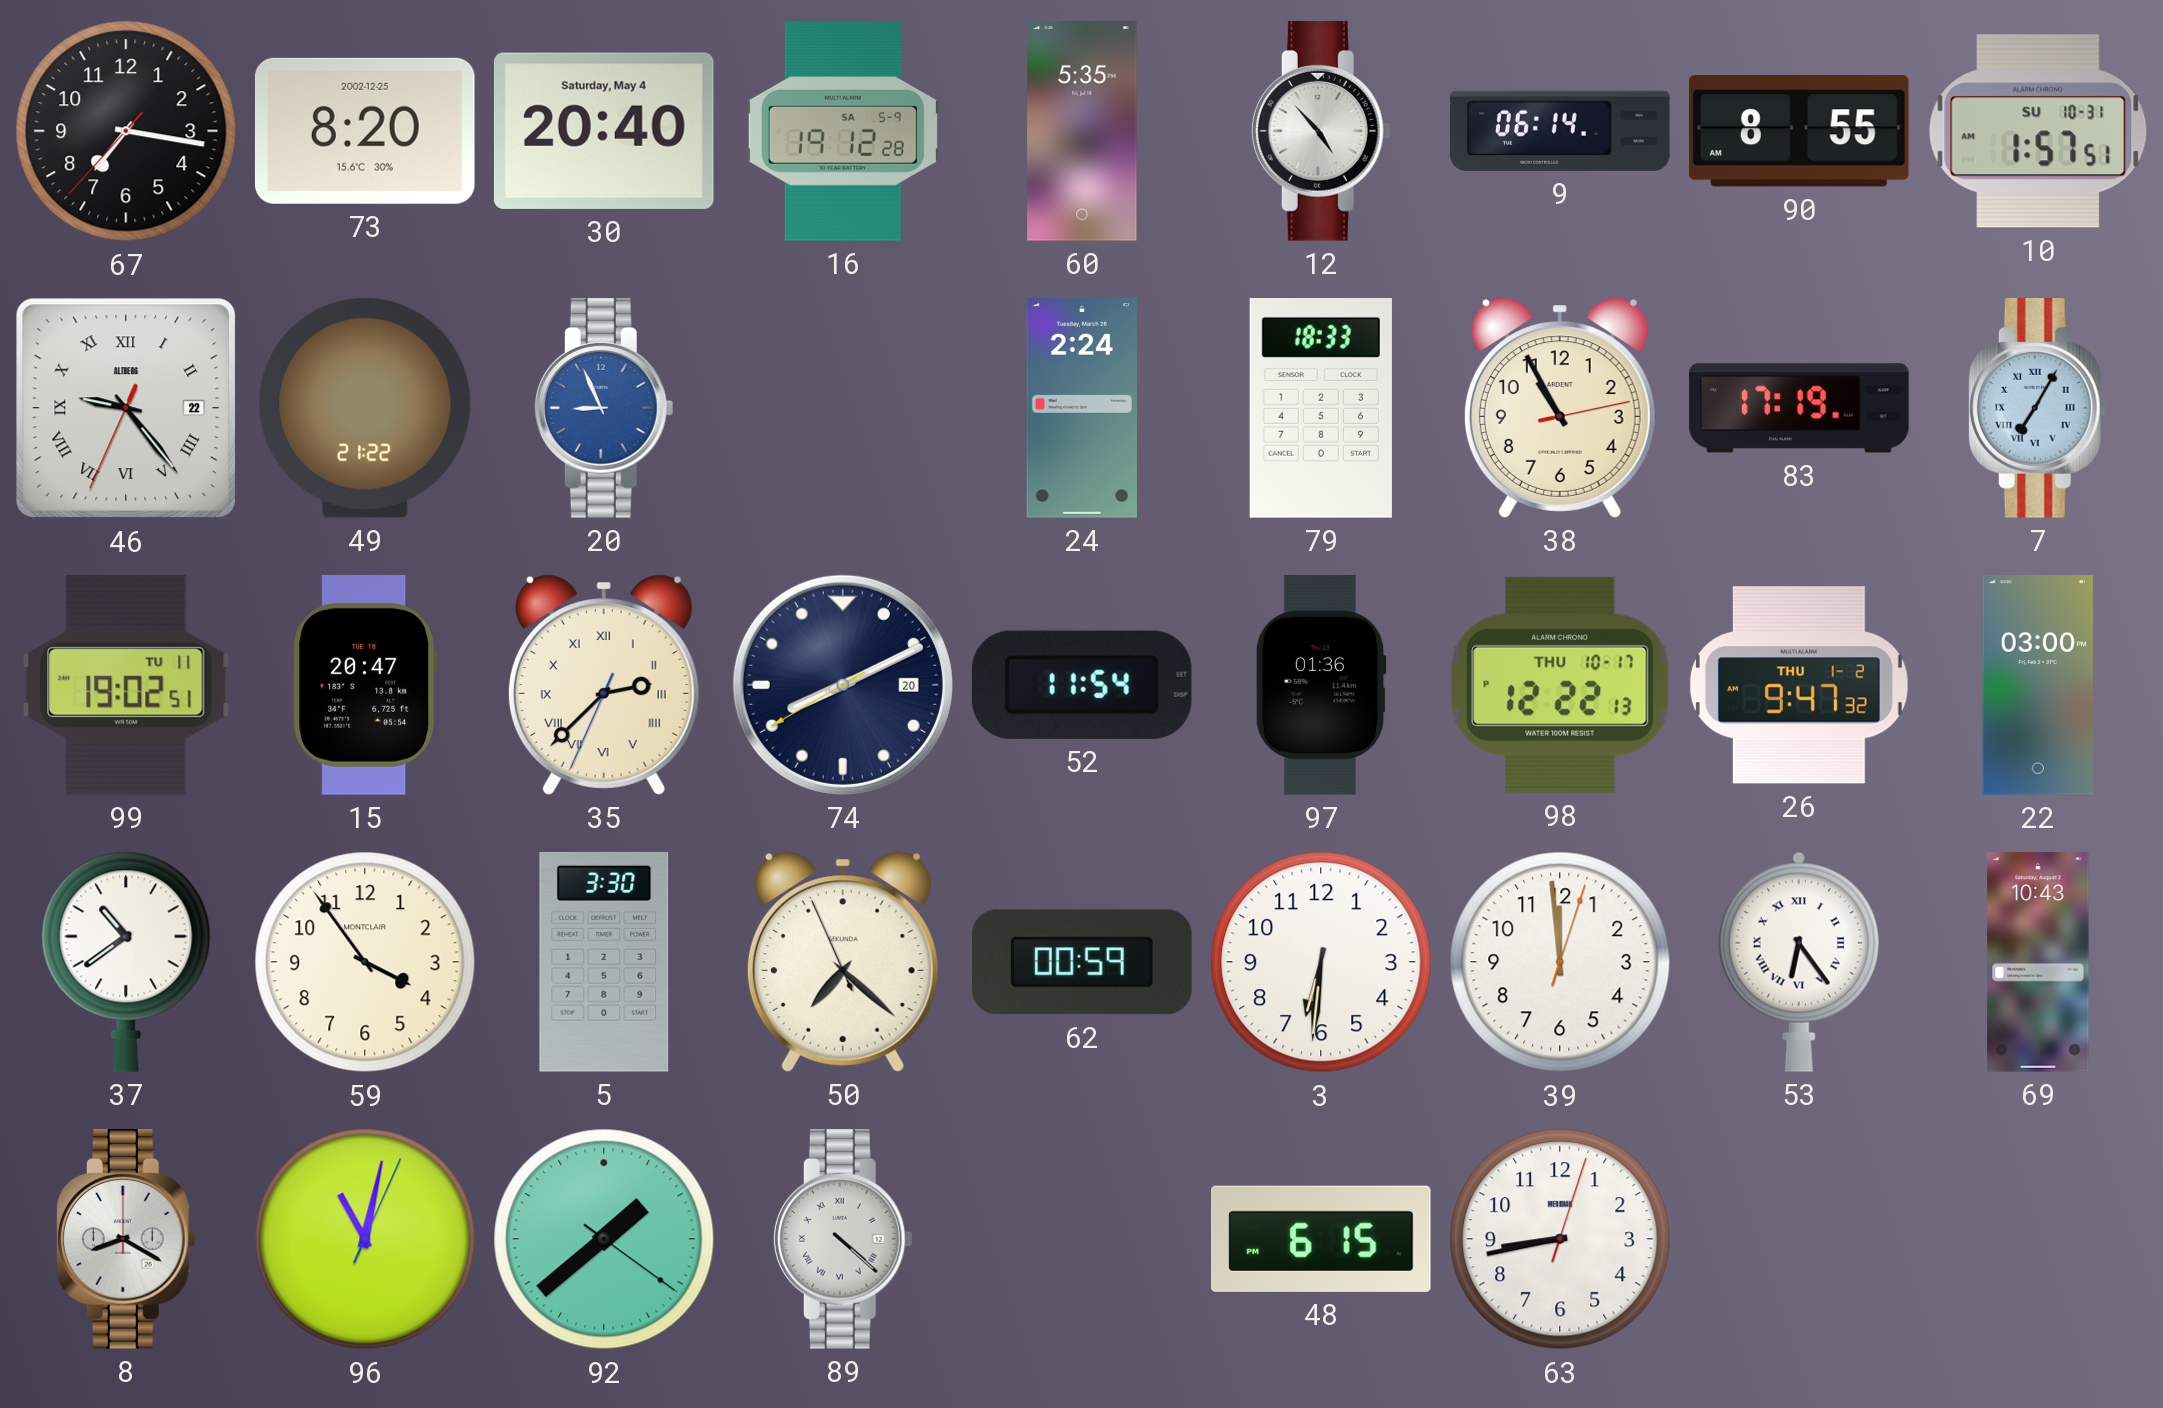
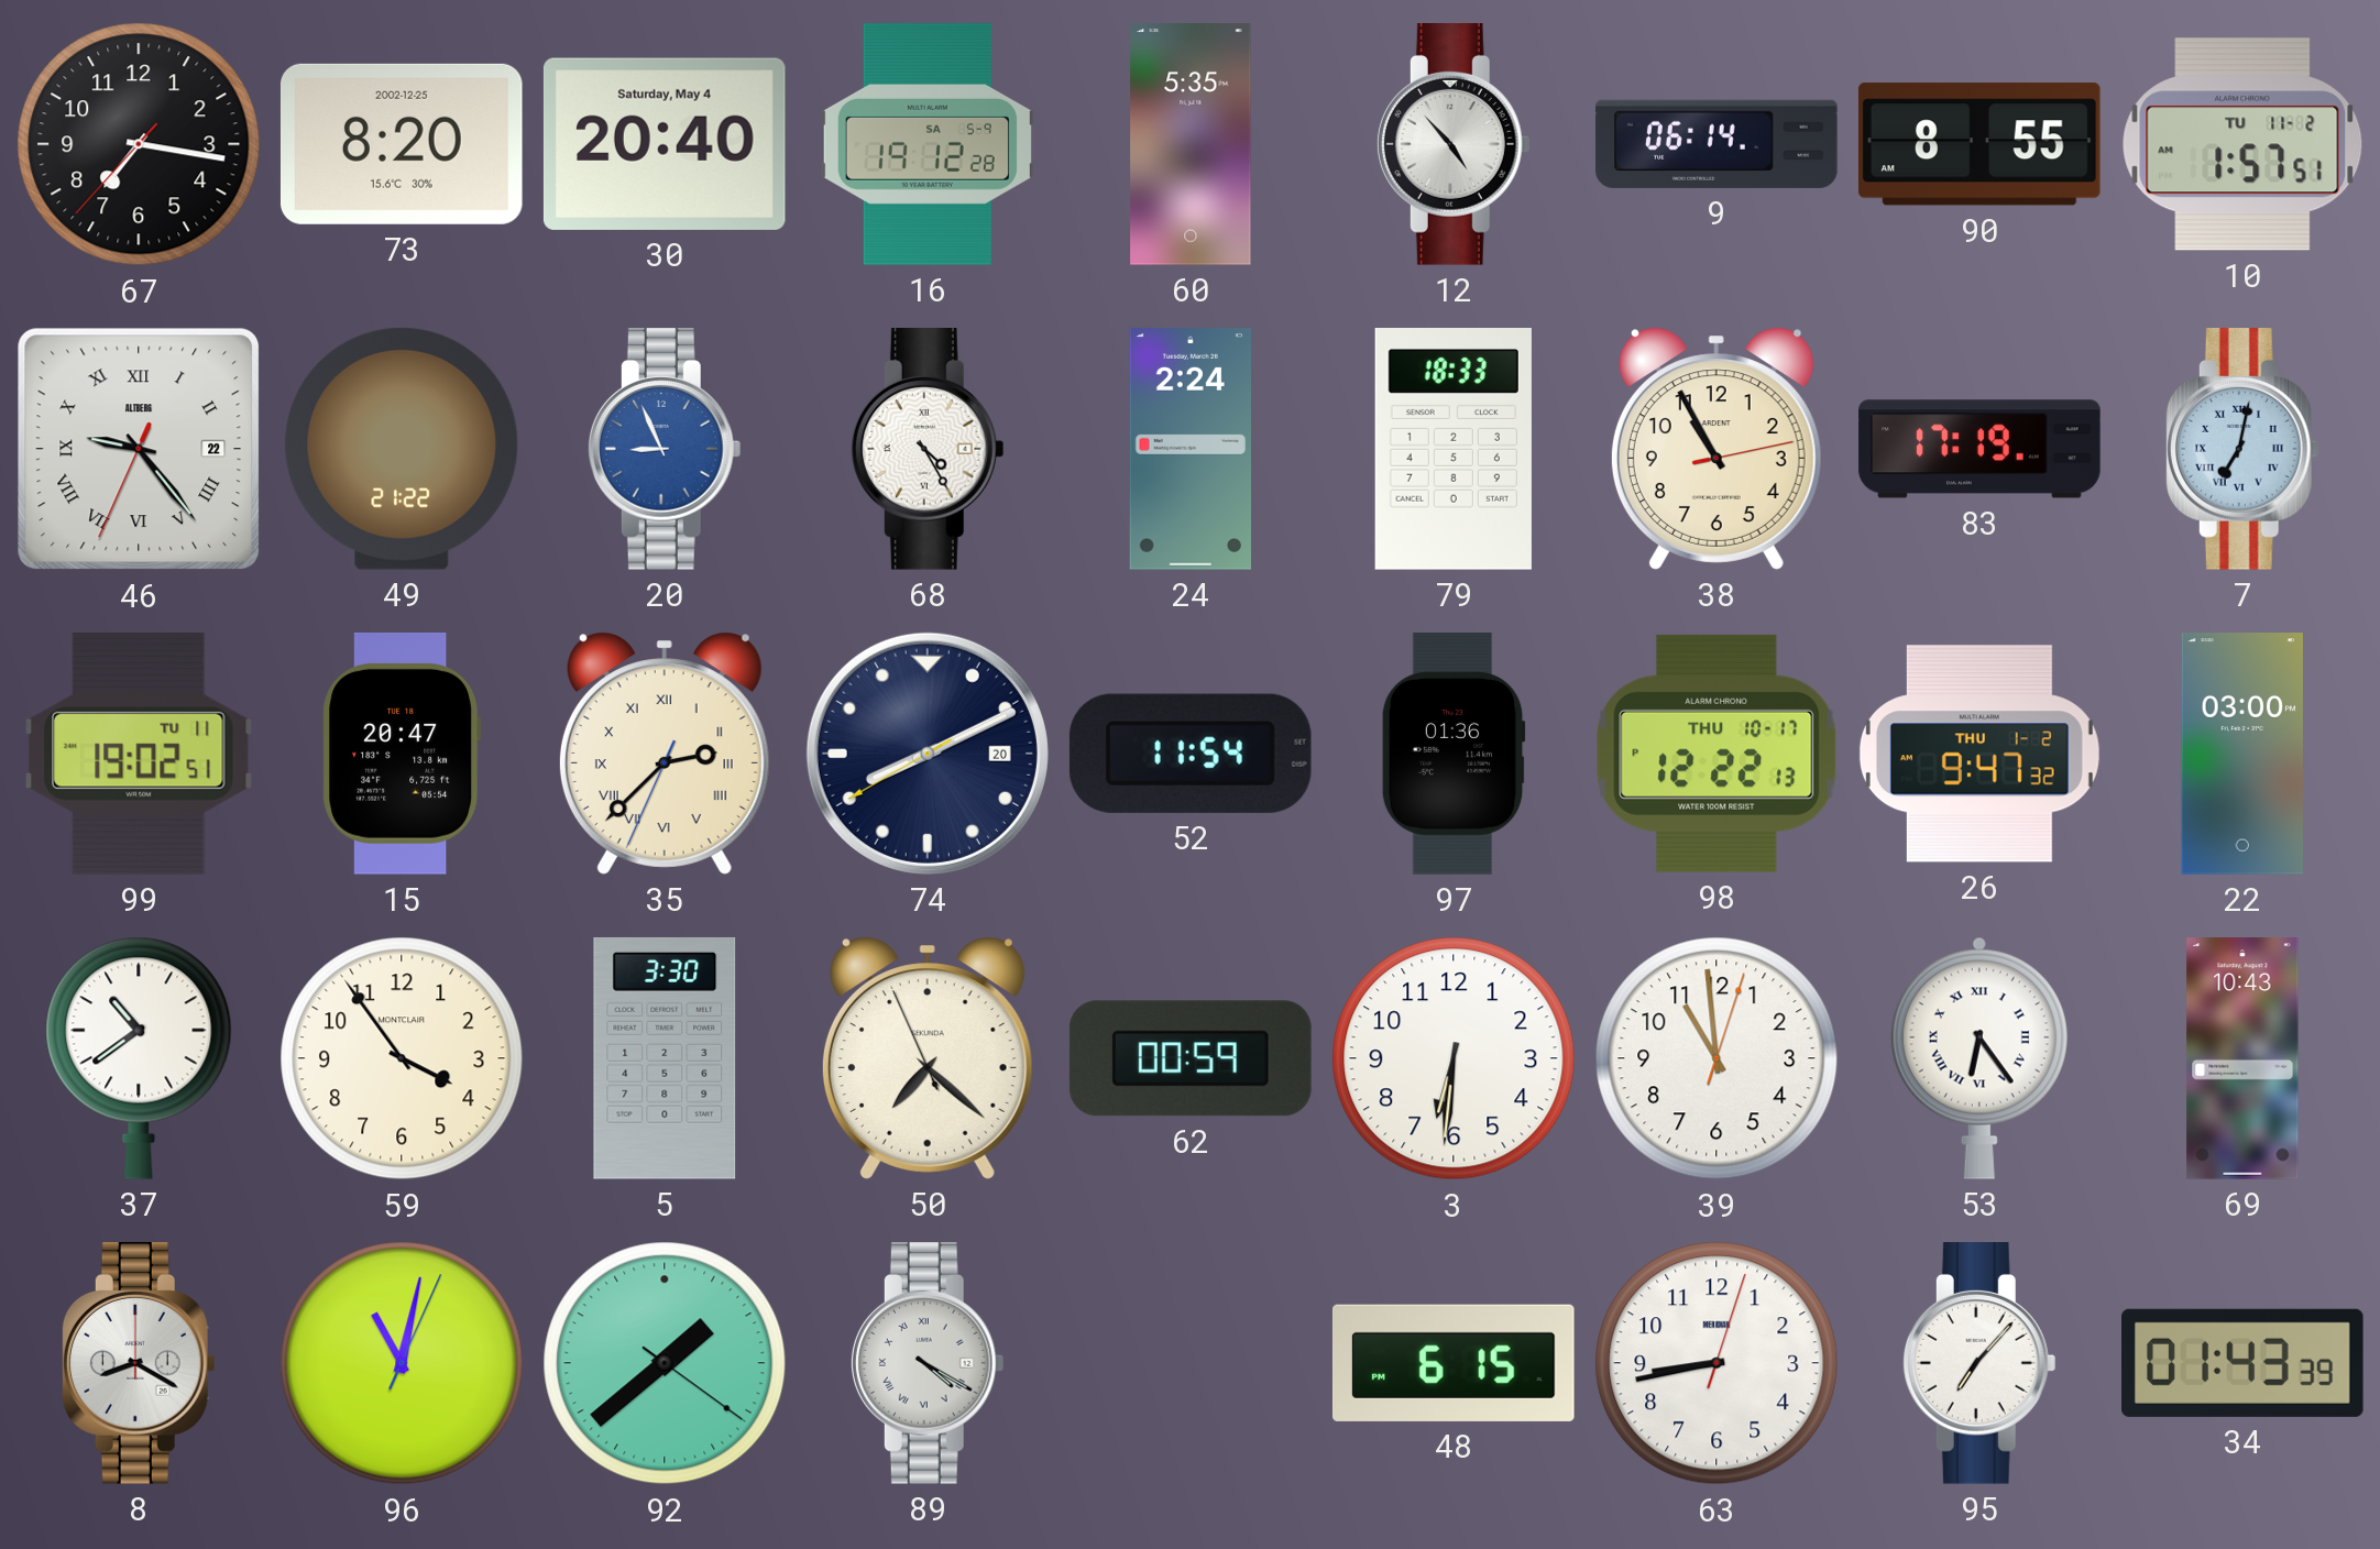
10 date: SU 10-31 -> TU 11-2 (2242, 144)
68: none -> 4:25 (928, 450)
7: 7:05 -> 7:02 (2242, 450)
39: 11:59 -> 10:59 (1717, 1058)
89: 4:22 -> 4:20 (928, 1364)
95: none -> 7:07 (1979, 1364)
34: none -> 01:43 (2244, 1363)
